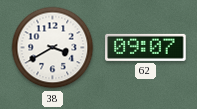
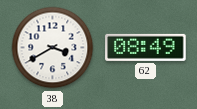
62: 09:07 -> 08:49 (146, 47)
